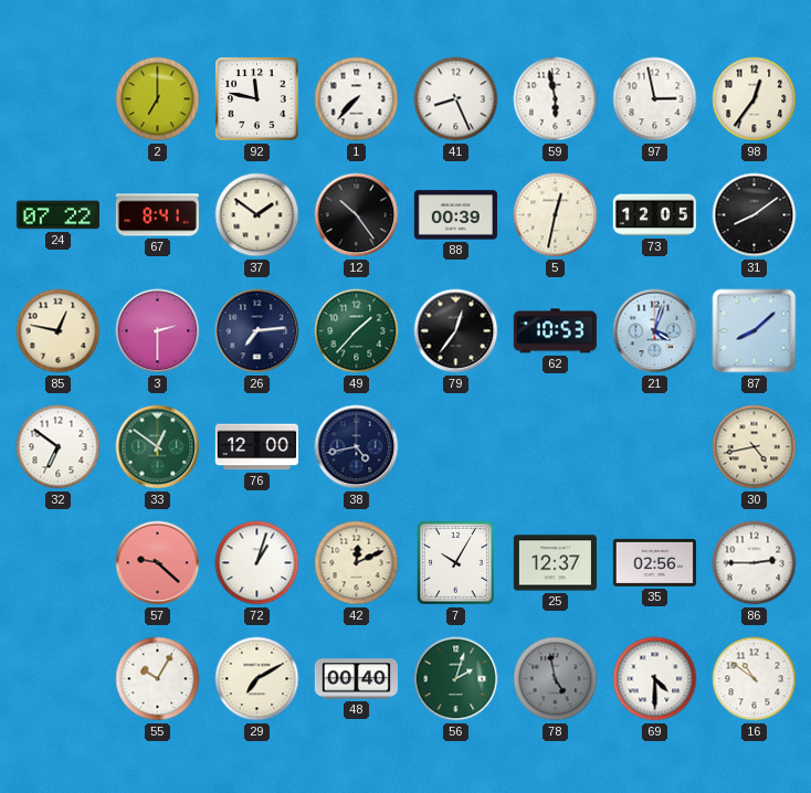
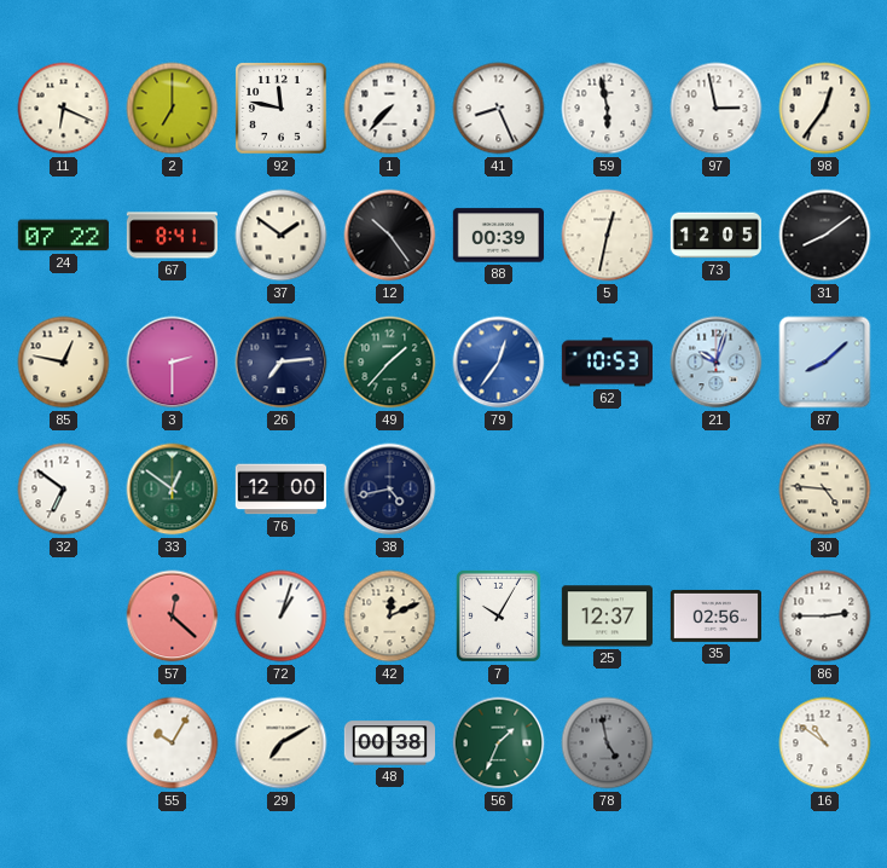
11: none -> 6:19 (64, 109)
79 dial: black -> blue (499, 363)
21: 4:03 -> 10:03 (717, 363)
30: 4:43 -> 4:46 (825, 490)
57: 9:22 -> 12:22 (173, 617)
48: 00:40 -> 00:38 (389, 743)
56: 2:03 -> 1:34 (499, 743)
69: 4:30 -> none (655, 679)
